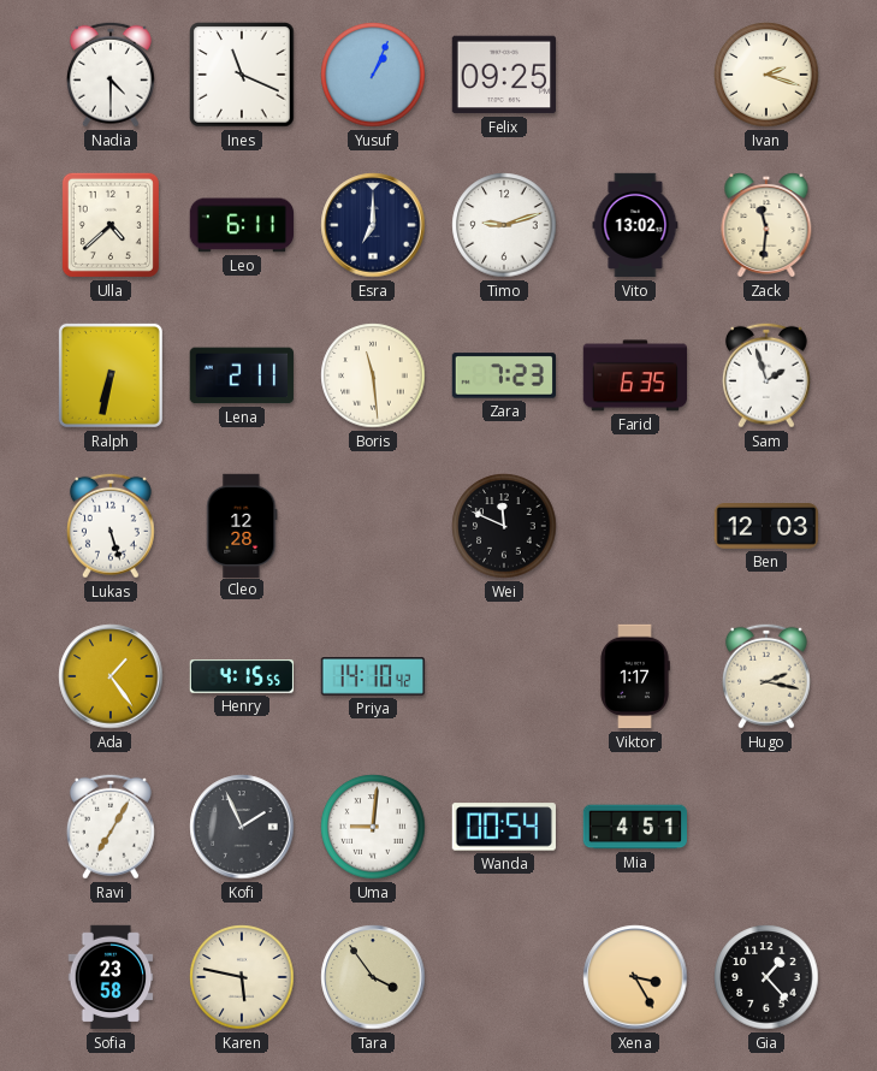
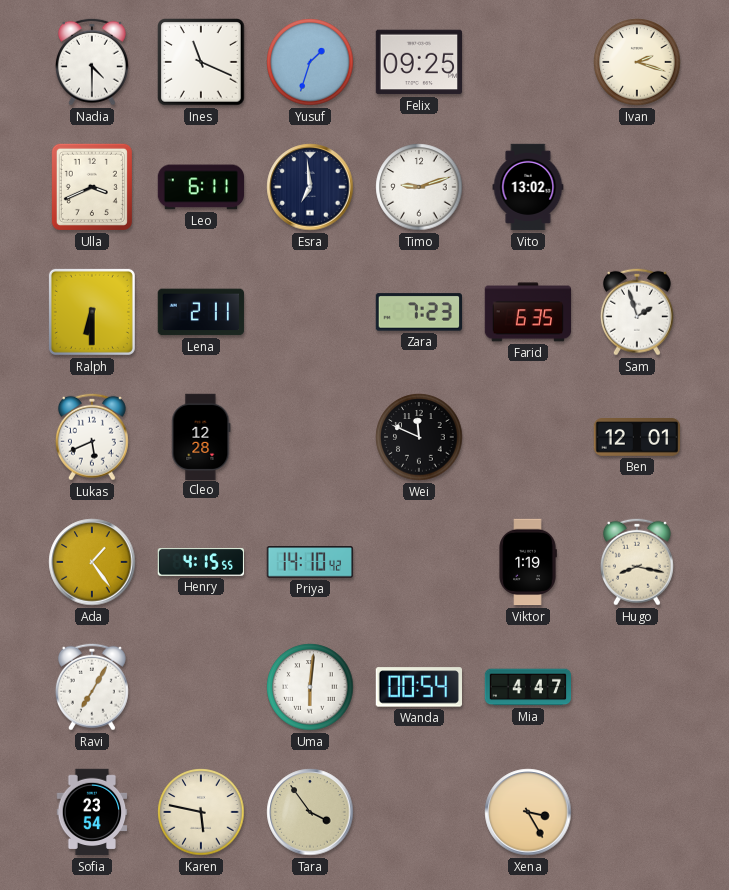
Yusuf: 1:04 -> 1:33 (310, 62)
Ulla: 4:38 -> 3:41 (92, 187)
Esra: 7:00 -> 6:59 (310, 187)
Zack: 11:31 -> none (766, 226)
Ralph: 6:32 -> 6:30 (92, 312)
Boris: 11:29 -> none (373, 375)
Lukas: 5:27 -> 5:41 (92, 437)
Ben: 12:03 -> 12:01 (637, 438)
Viktor: 1:17 -> 1:19 (528, 562)
Hugo: 2:17 -> 8:17 (637, 562)
Kofi: 1:56 -> none (242, 827)
Uma: 9:01 -> 6:01 (310, 687)
Mia: 4:51 -> 4:47 (528, 687)
Sofia: 23:58 -> 23:54 (92, 812)
Gia: 1:23 -> none (766, 977)
